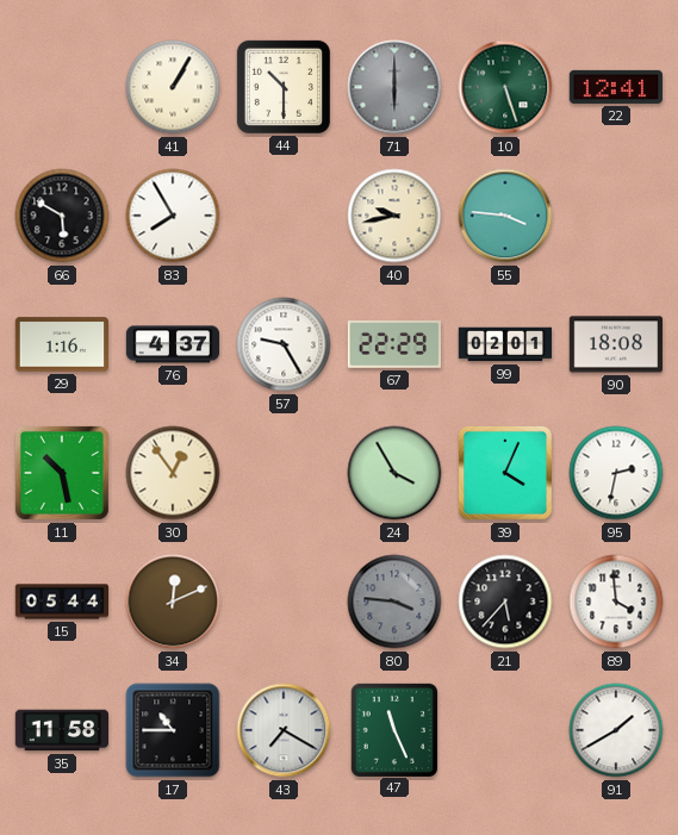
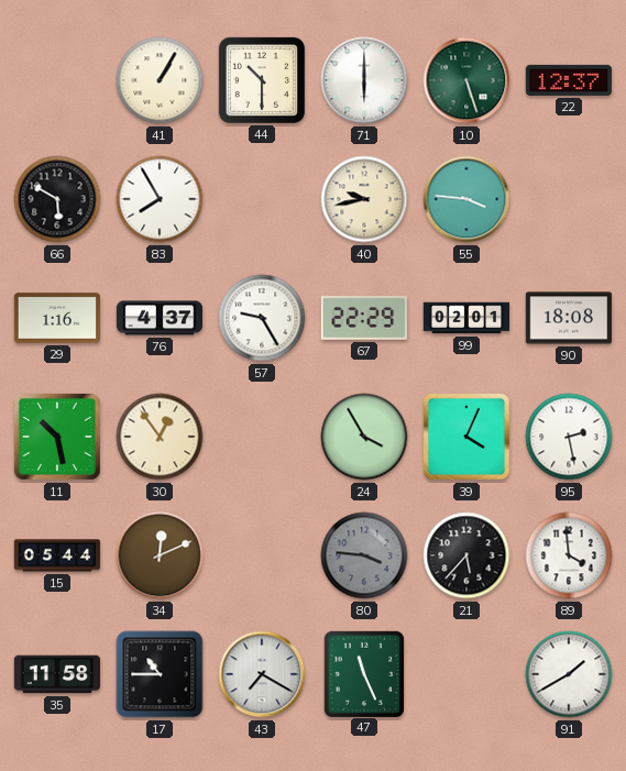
71 dial: grey -> white (364, 80)
22: 12:41 -> 12:37 (568, 80)
95: 2:32 -> 2:28 (569, 437)
